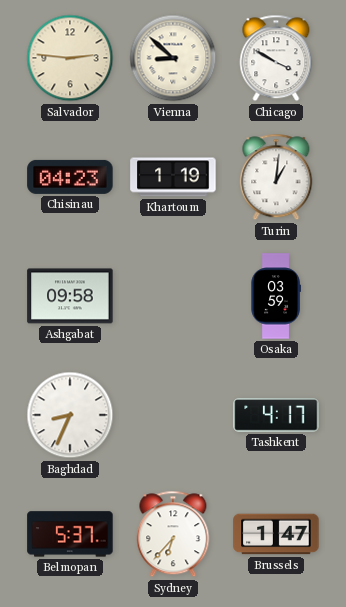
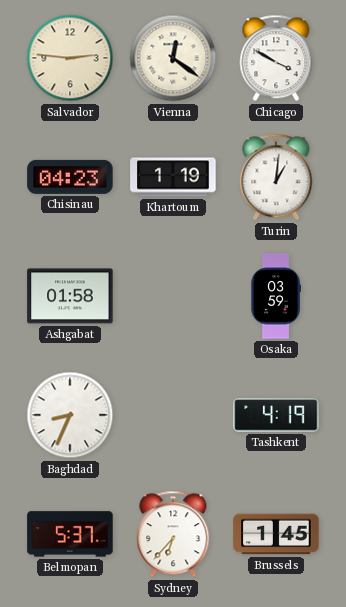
Vienna: 8:52 -> 12:21 (173, 58)
Ashgabat: 09:58 -> 01:58 (70, 296)
Tashkent: 4:17 -> 4:19 (276, 415)
Brussels: 1:47 -> 1:45 (276, 534)
